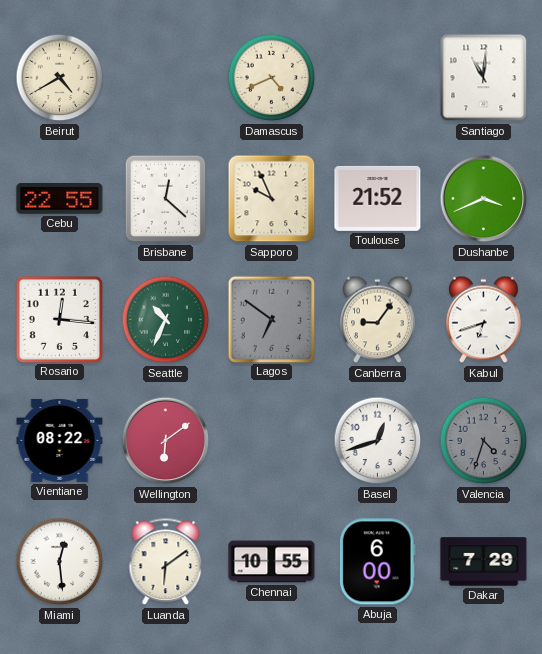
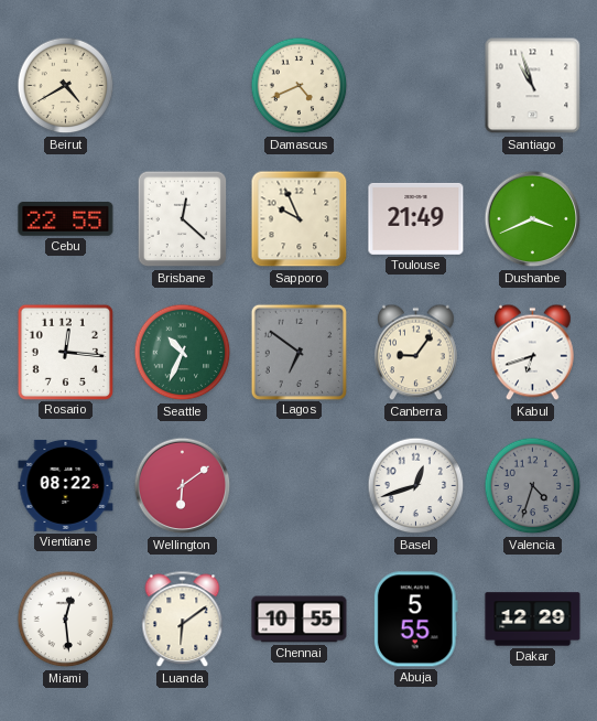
Santiago: 11:01 -> 10:57 (533, 86)
Toulouse: 21:52 -> 21:49 (416, 218)
Abuja: 6:00 -> 5:55 (415, 620)
Dakar: 7:29 -> 12:29 (533, 620)
